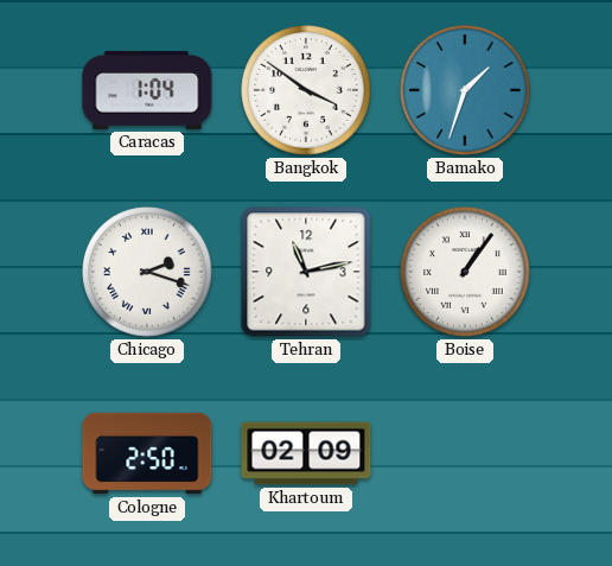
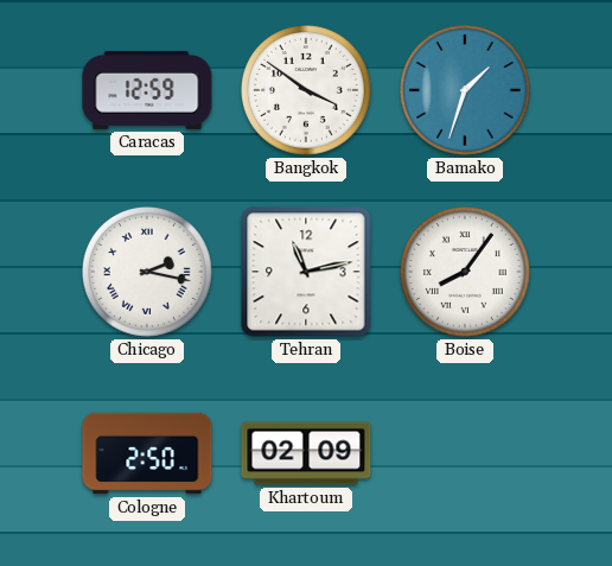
Caracas: 1:04 -> 12:59 (147, 90)
Chicago: 2:18 -> 2:17 (148, 273)
Boise: 1:06 -> 8:06 (466, 273)
